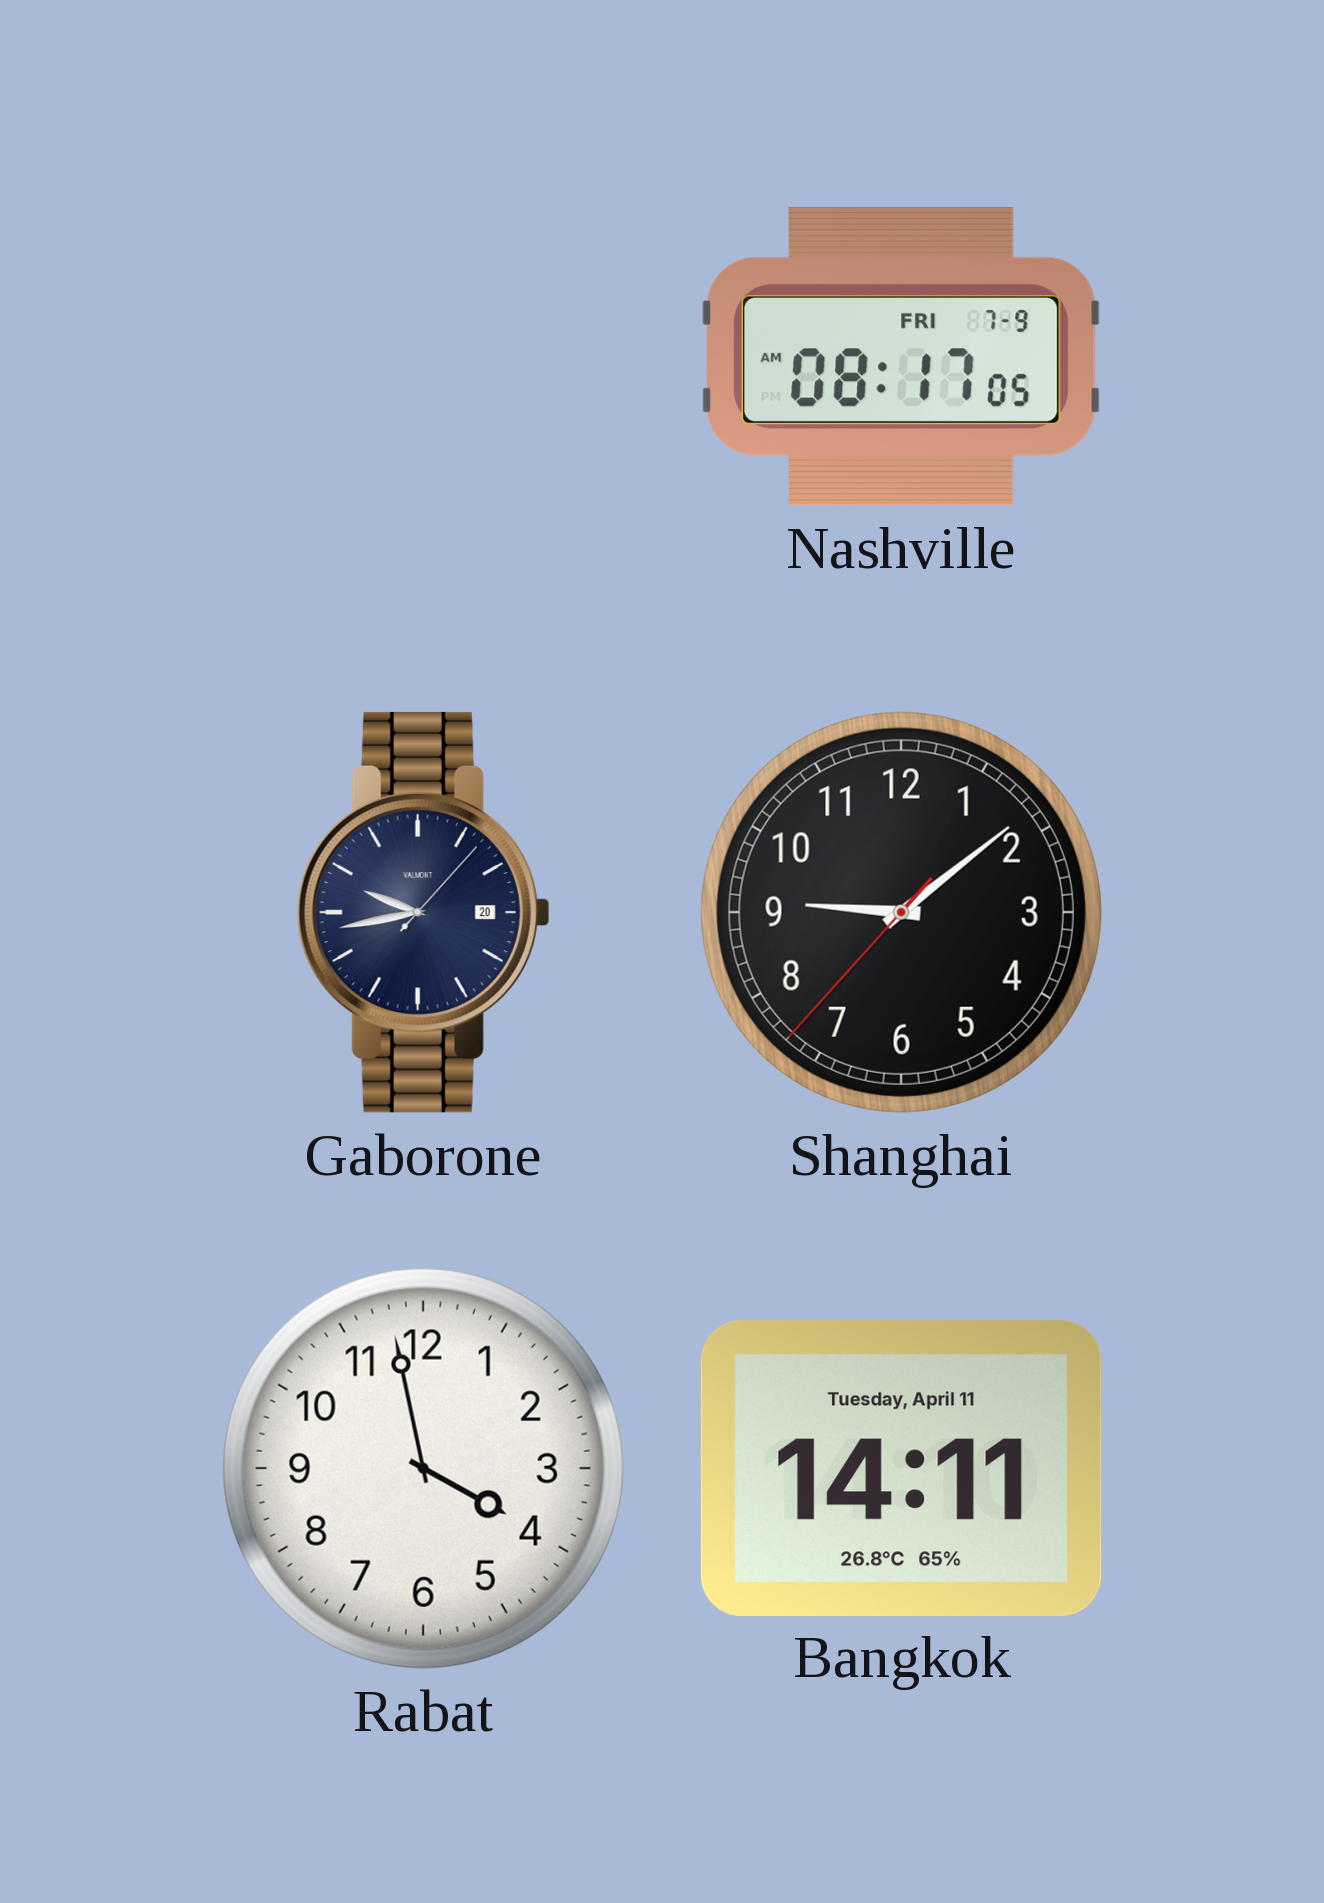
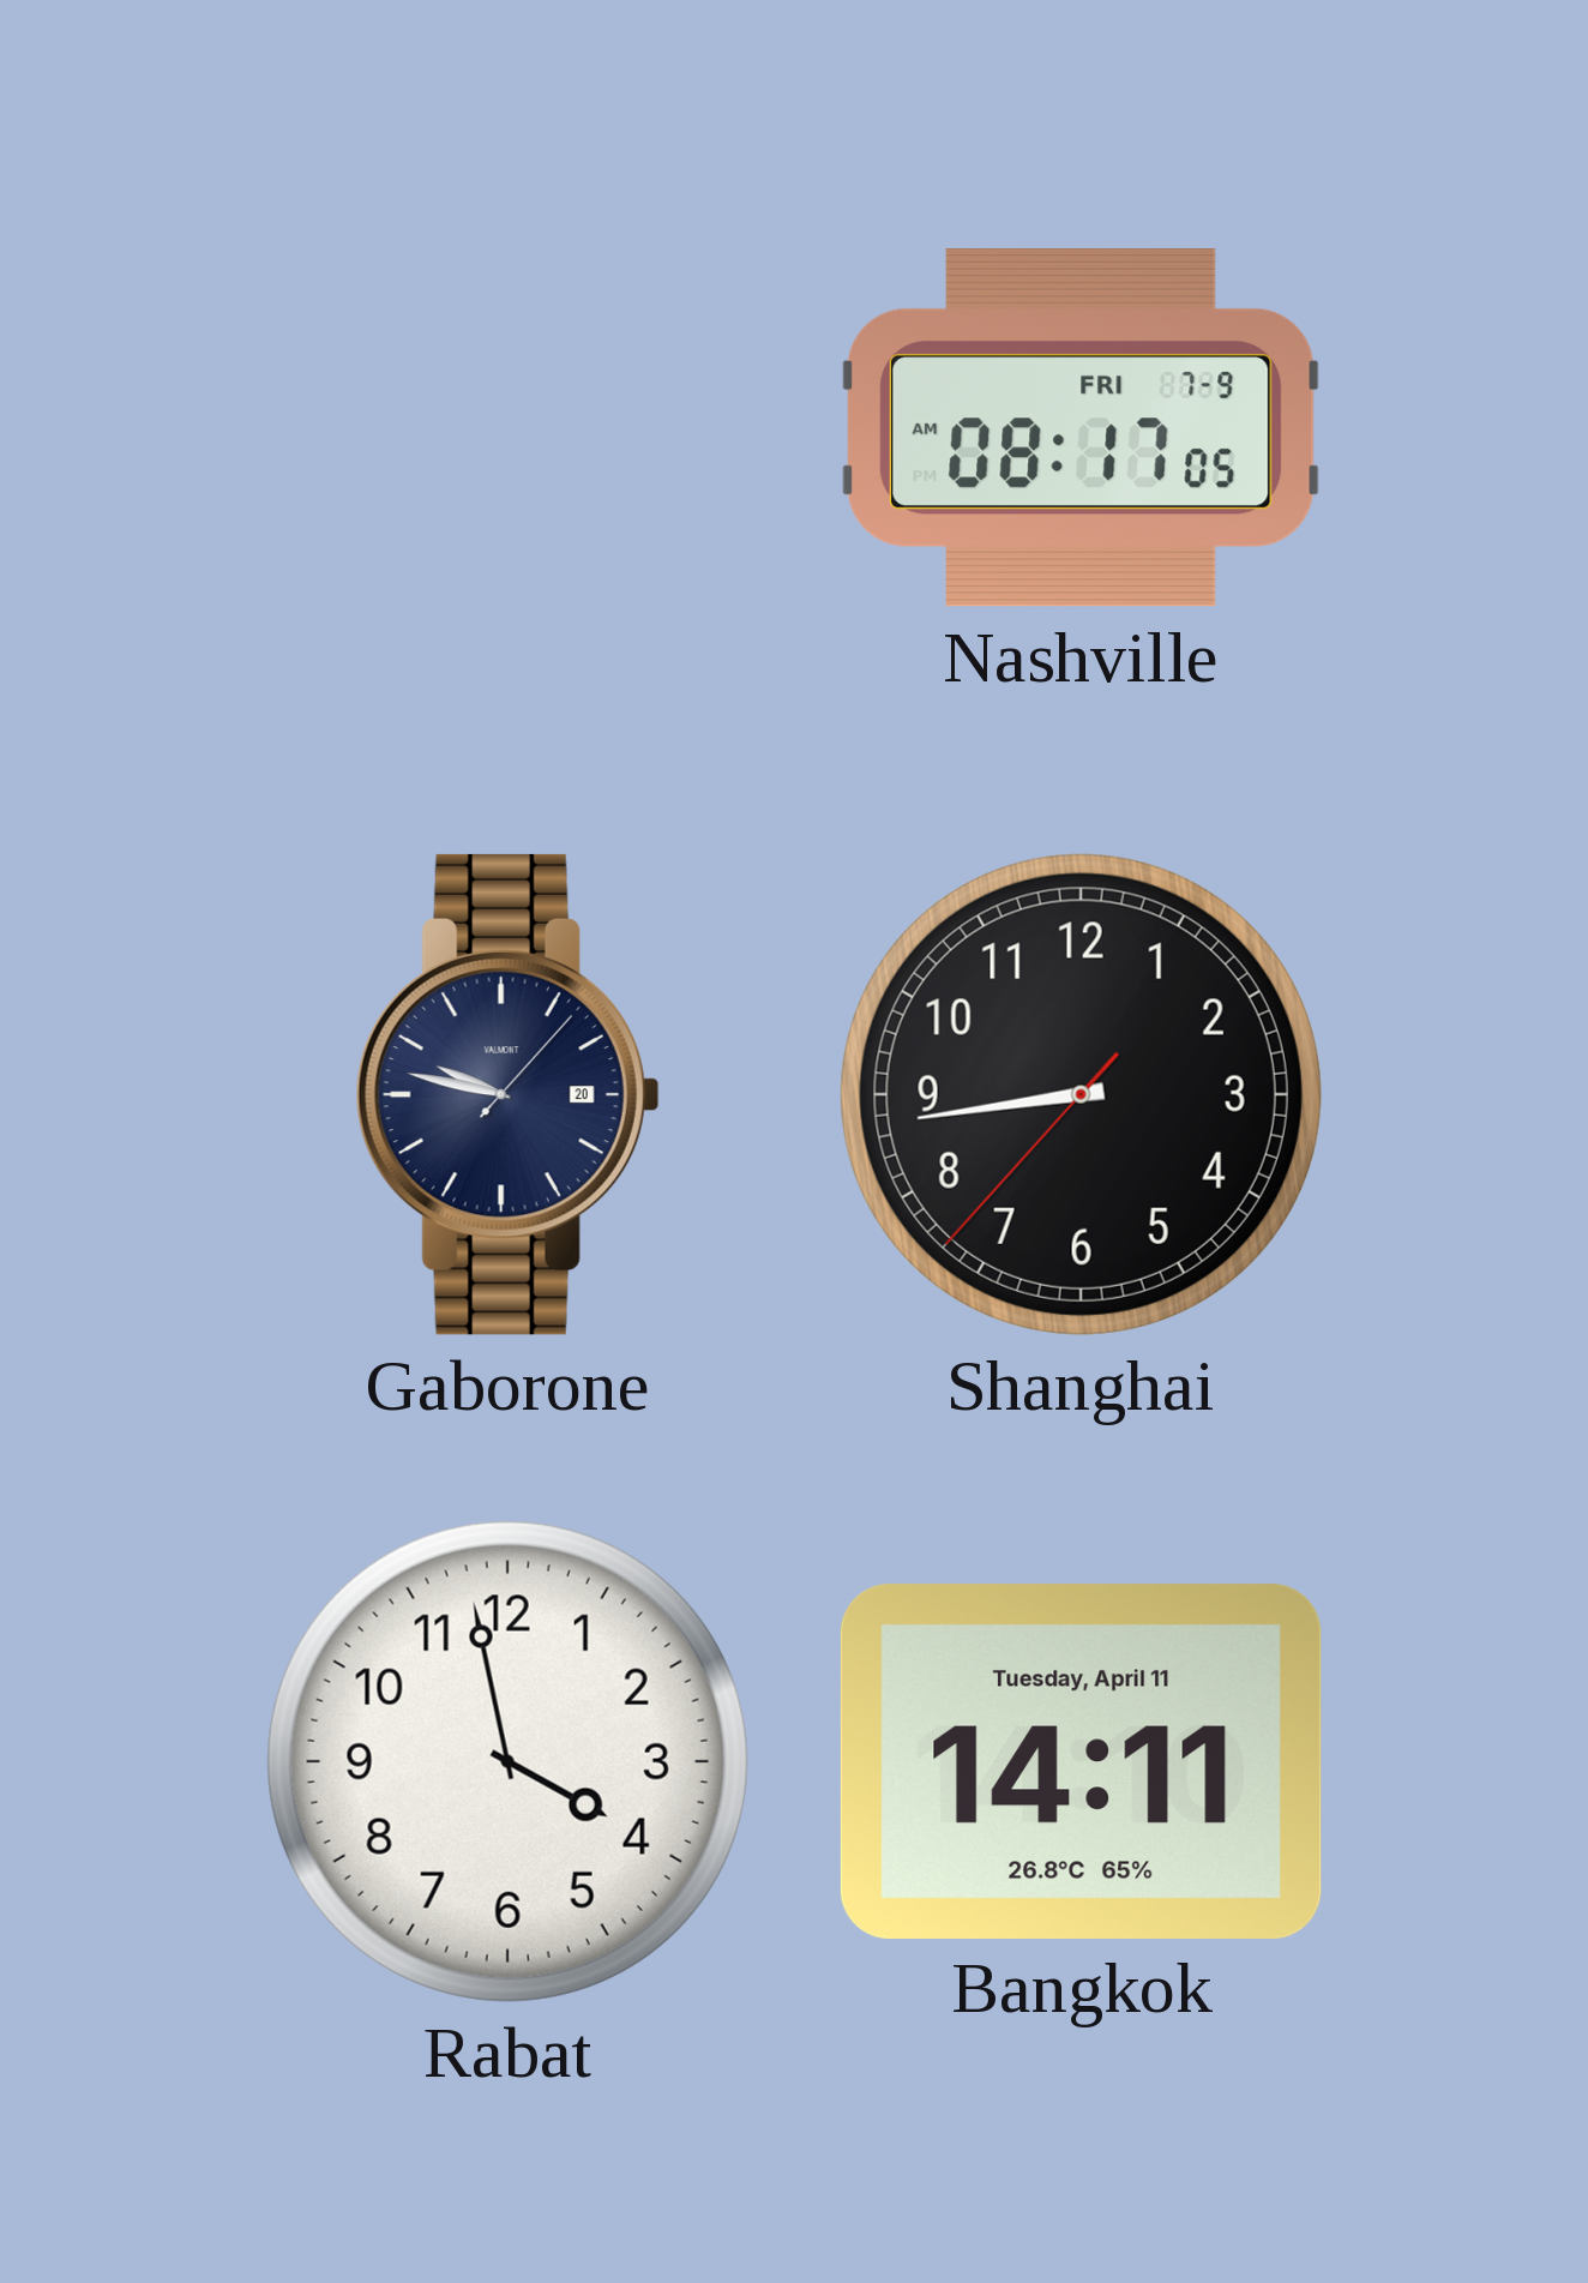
Gaborone: 9:43 -> 9:47 (507, 1094)
Shanghai: 9:08 -> 8:43 (1081, 1094)
